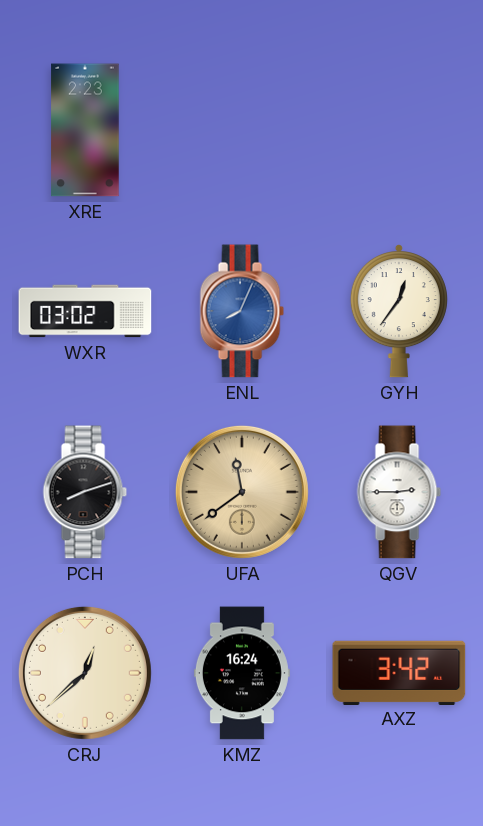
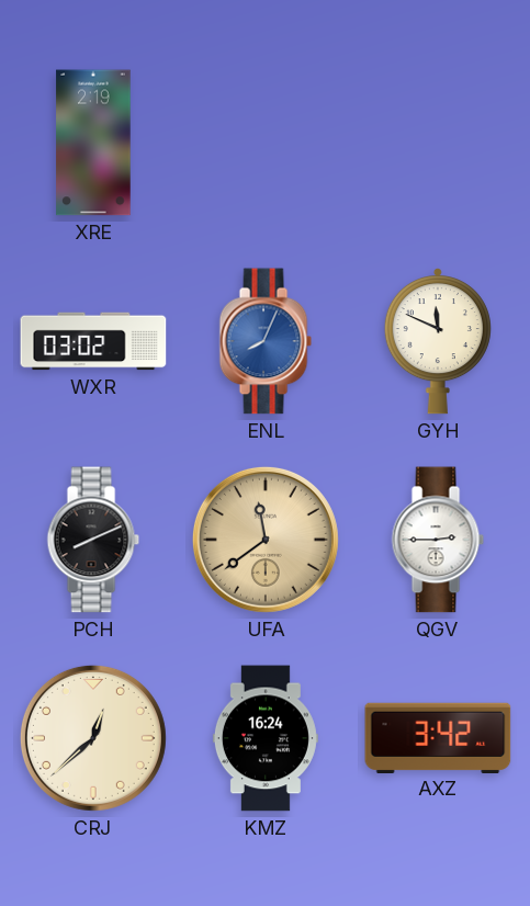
XRE: 2:23 -> 2:19 (93, 143)
GYH: 12:36 -> 11:49 (438, 341)
PCH: 8:12 -> 8:11 (93, 540)
